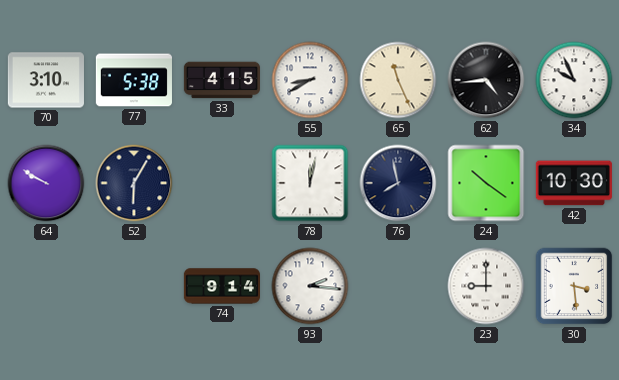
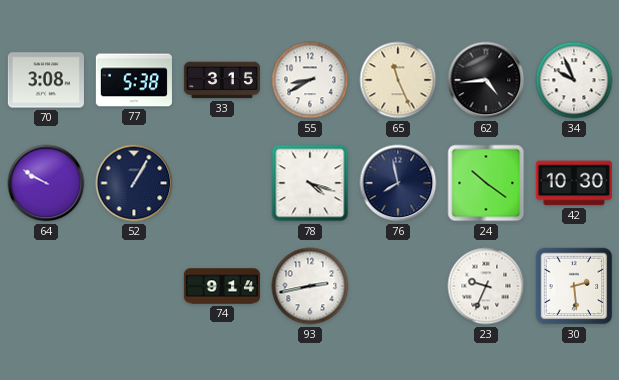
70: 3:10 -> 3:08 (46, 80)
33: 4:15 -> 3:15 (221, 80)
52: 6:05 -> 1:05 (134, 183)
78: 12:02 -> 4:18 (310, 183)
93: 2:16 -> 2:43 (310, 286)
23: 9:00 -> 9:34 (486, 286)
30: 3:29 -> 2:29 (574, 286)
